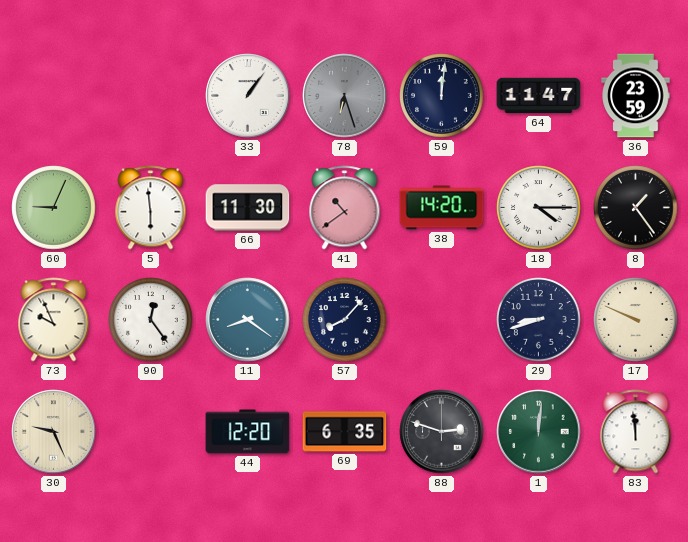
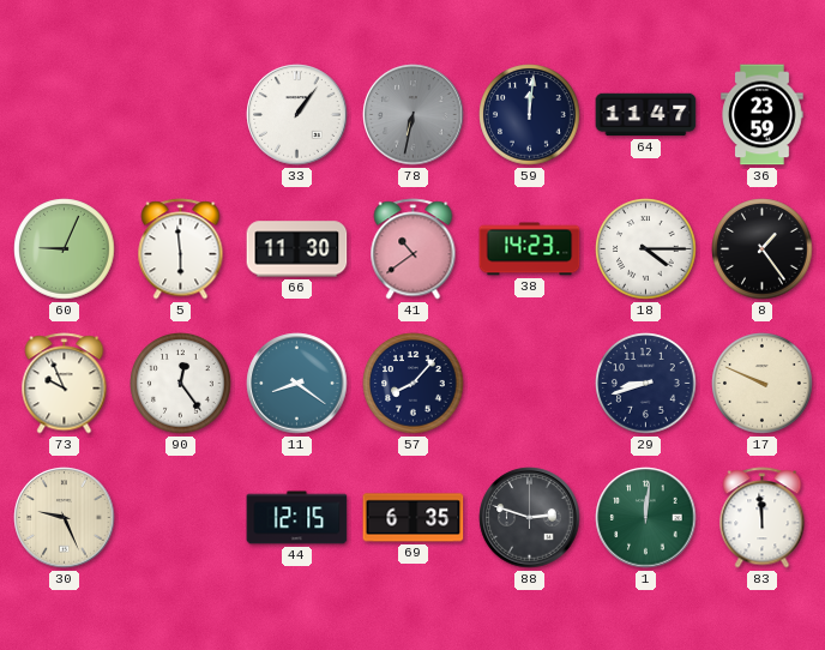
78: 6:27 -> 6:32 (414, 115)
38: 14:20 -> 14:23 (530, 249)
44: 12:20 -> 12:15 (297, 518)
